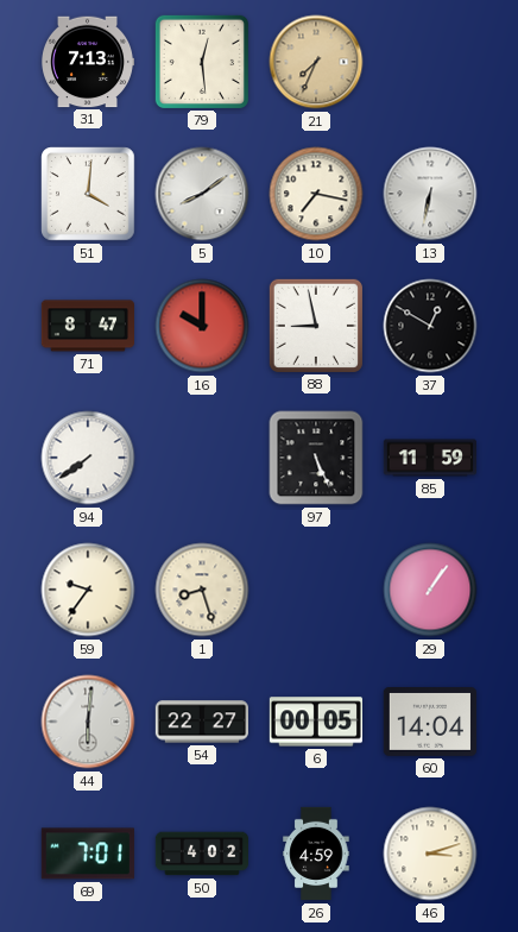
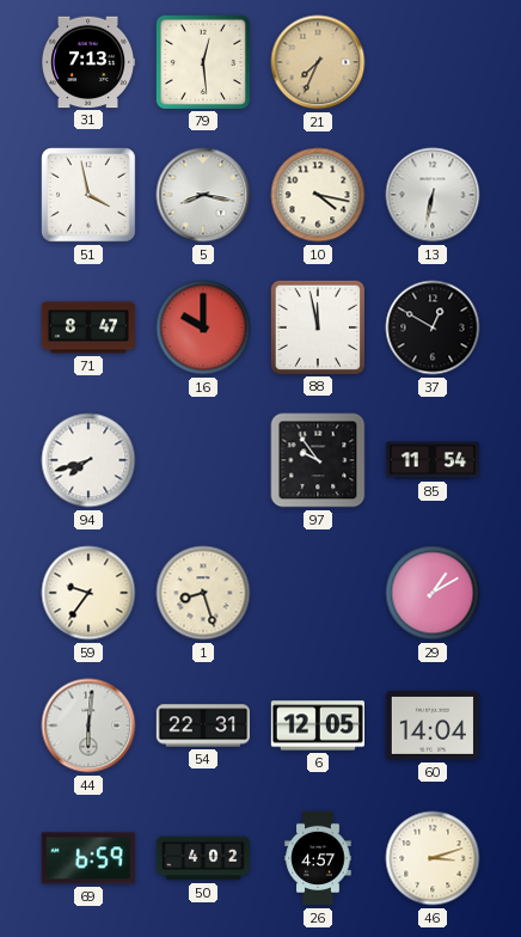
51: 4:01 -> 3:58 (88, 195)
5: 8:09 -> 8:17 (203, 195)
10: 7:17 -> 4:17 (318, 195)
88: 8:58 -> 11:58 (318, 327)
94: 7:39 -> 7:42 (88, 460)
97: 5:26 -> 9:54 (318, 460)
85: 11:59 -> 11:54 (431, 460)
29: 1:06 -> 1:10 (433, 593)
54: 22:27 -> 22:31 (202, 725)
6: 00:05 -> 12:05 (317, 725)
69: 7:01 -> 6:59 (88, 858)
26: 4:59 -> 4:57 (318, 858)
